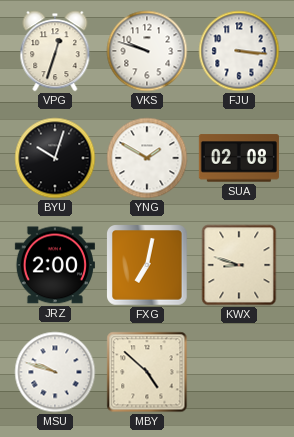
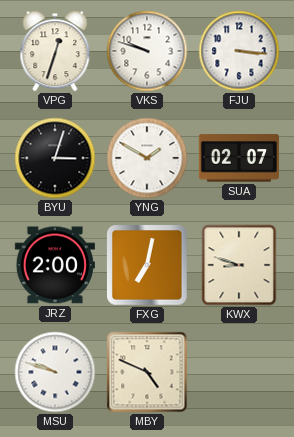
BYU: 10:03 -> 3:03 (55, 158)
SUA: 02:08 -> 02:07 (239, 158)
MBY: 4:52 -> 4:49 (147, 372)
